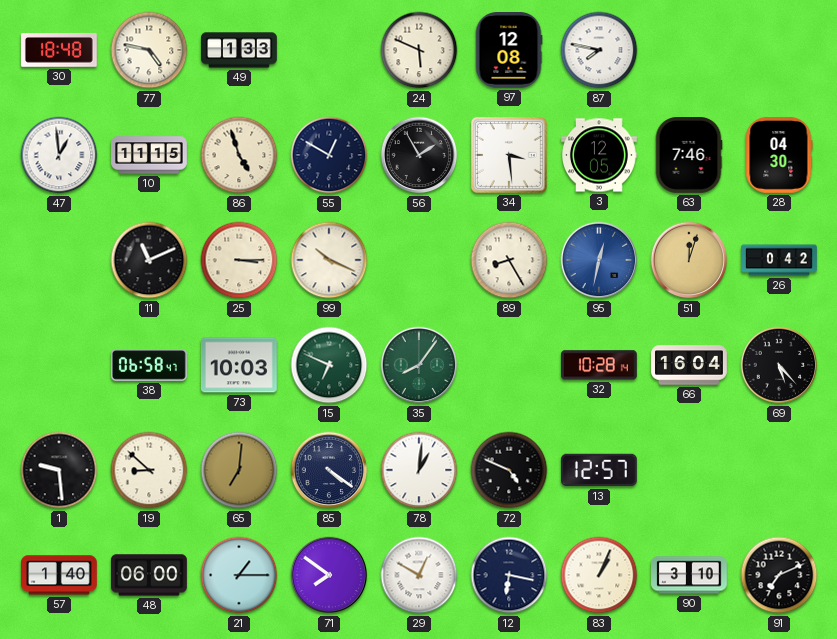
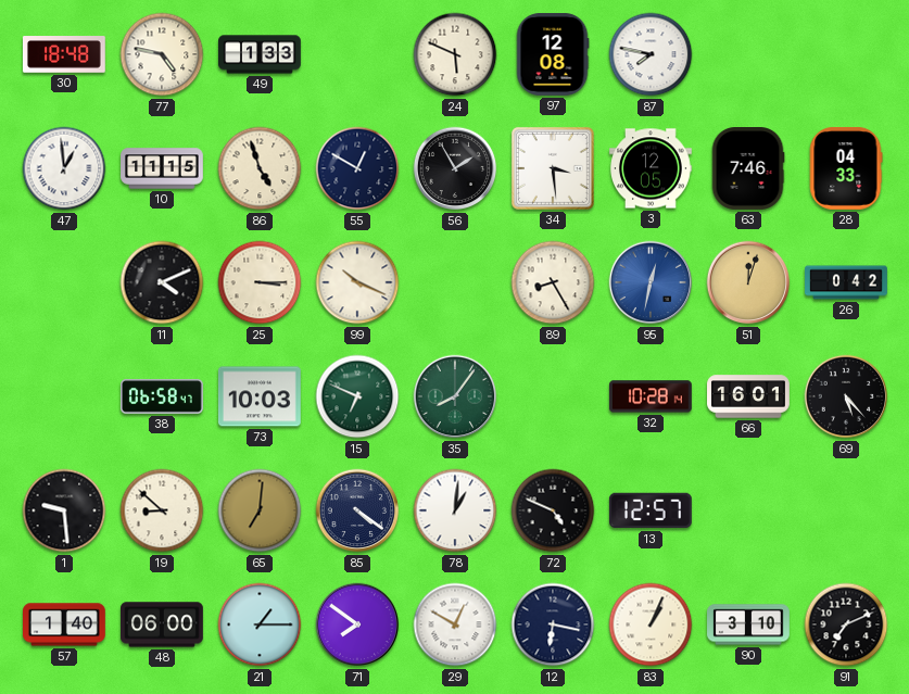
28: 04:30 -> 04:33 (846, 168)
11: 11:11 -> 4:11 (162, 282)
66: 16:04 -> 16:01 (749, 396)
